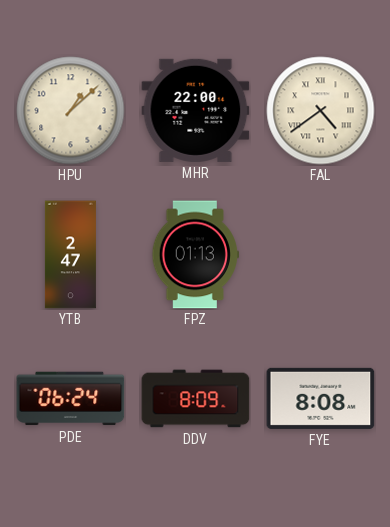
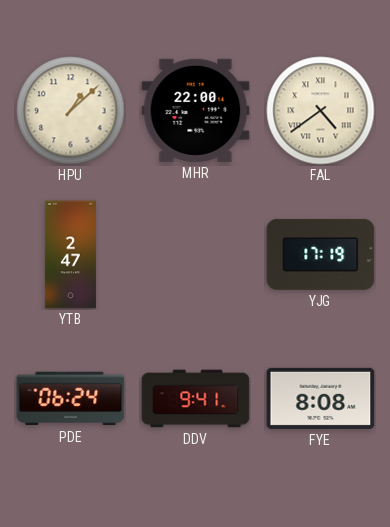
FPZ: 01:13 -> none (195, 255)
YJG: none -> 17:19 (321, 254)
DDV: 8:09 -> 9:41 (196, 399)
